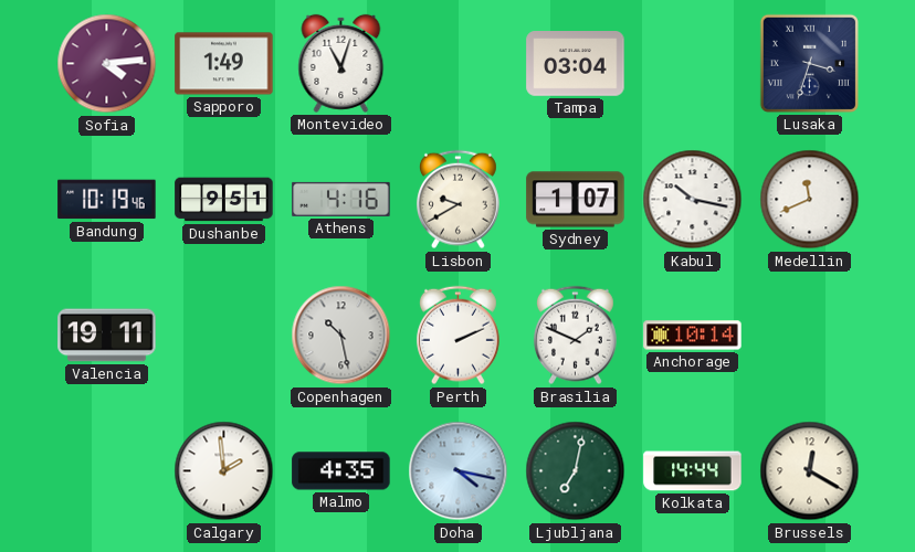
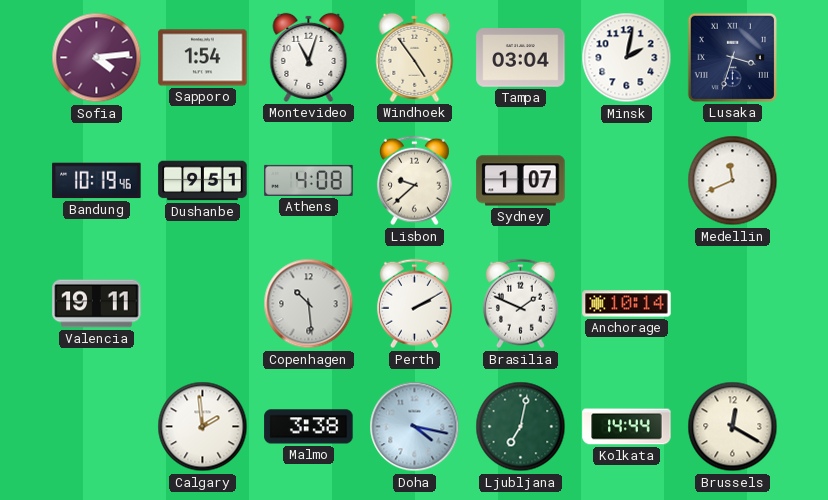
Sapporo: 1:49 -> 1:54 (203, 58)
Windhoek: none -> 4:54 (415, 57)
Minsk: none -> 2:02 (627, 58)
Athens: 4:16 -> 4:08 (309, 180)
Lisbon: 9:40 -> 9:38 (414, 181)
Kabul: 10:17 -> none (693, 200)
Copenhagen: 10:28 -> 10:29 (309, 304)
Perth: 2:11 -> 2:10 (414, 304)
Malmo: 4:35 -> 3:38 (309, 427)
